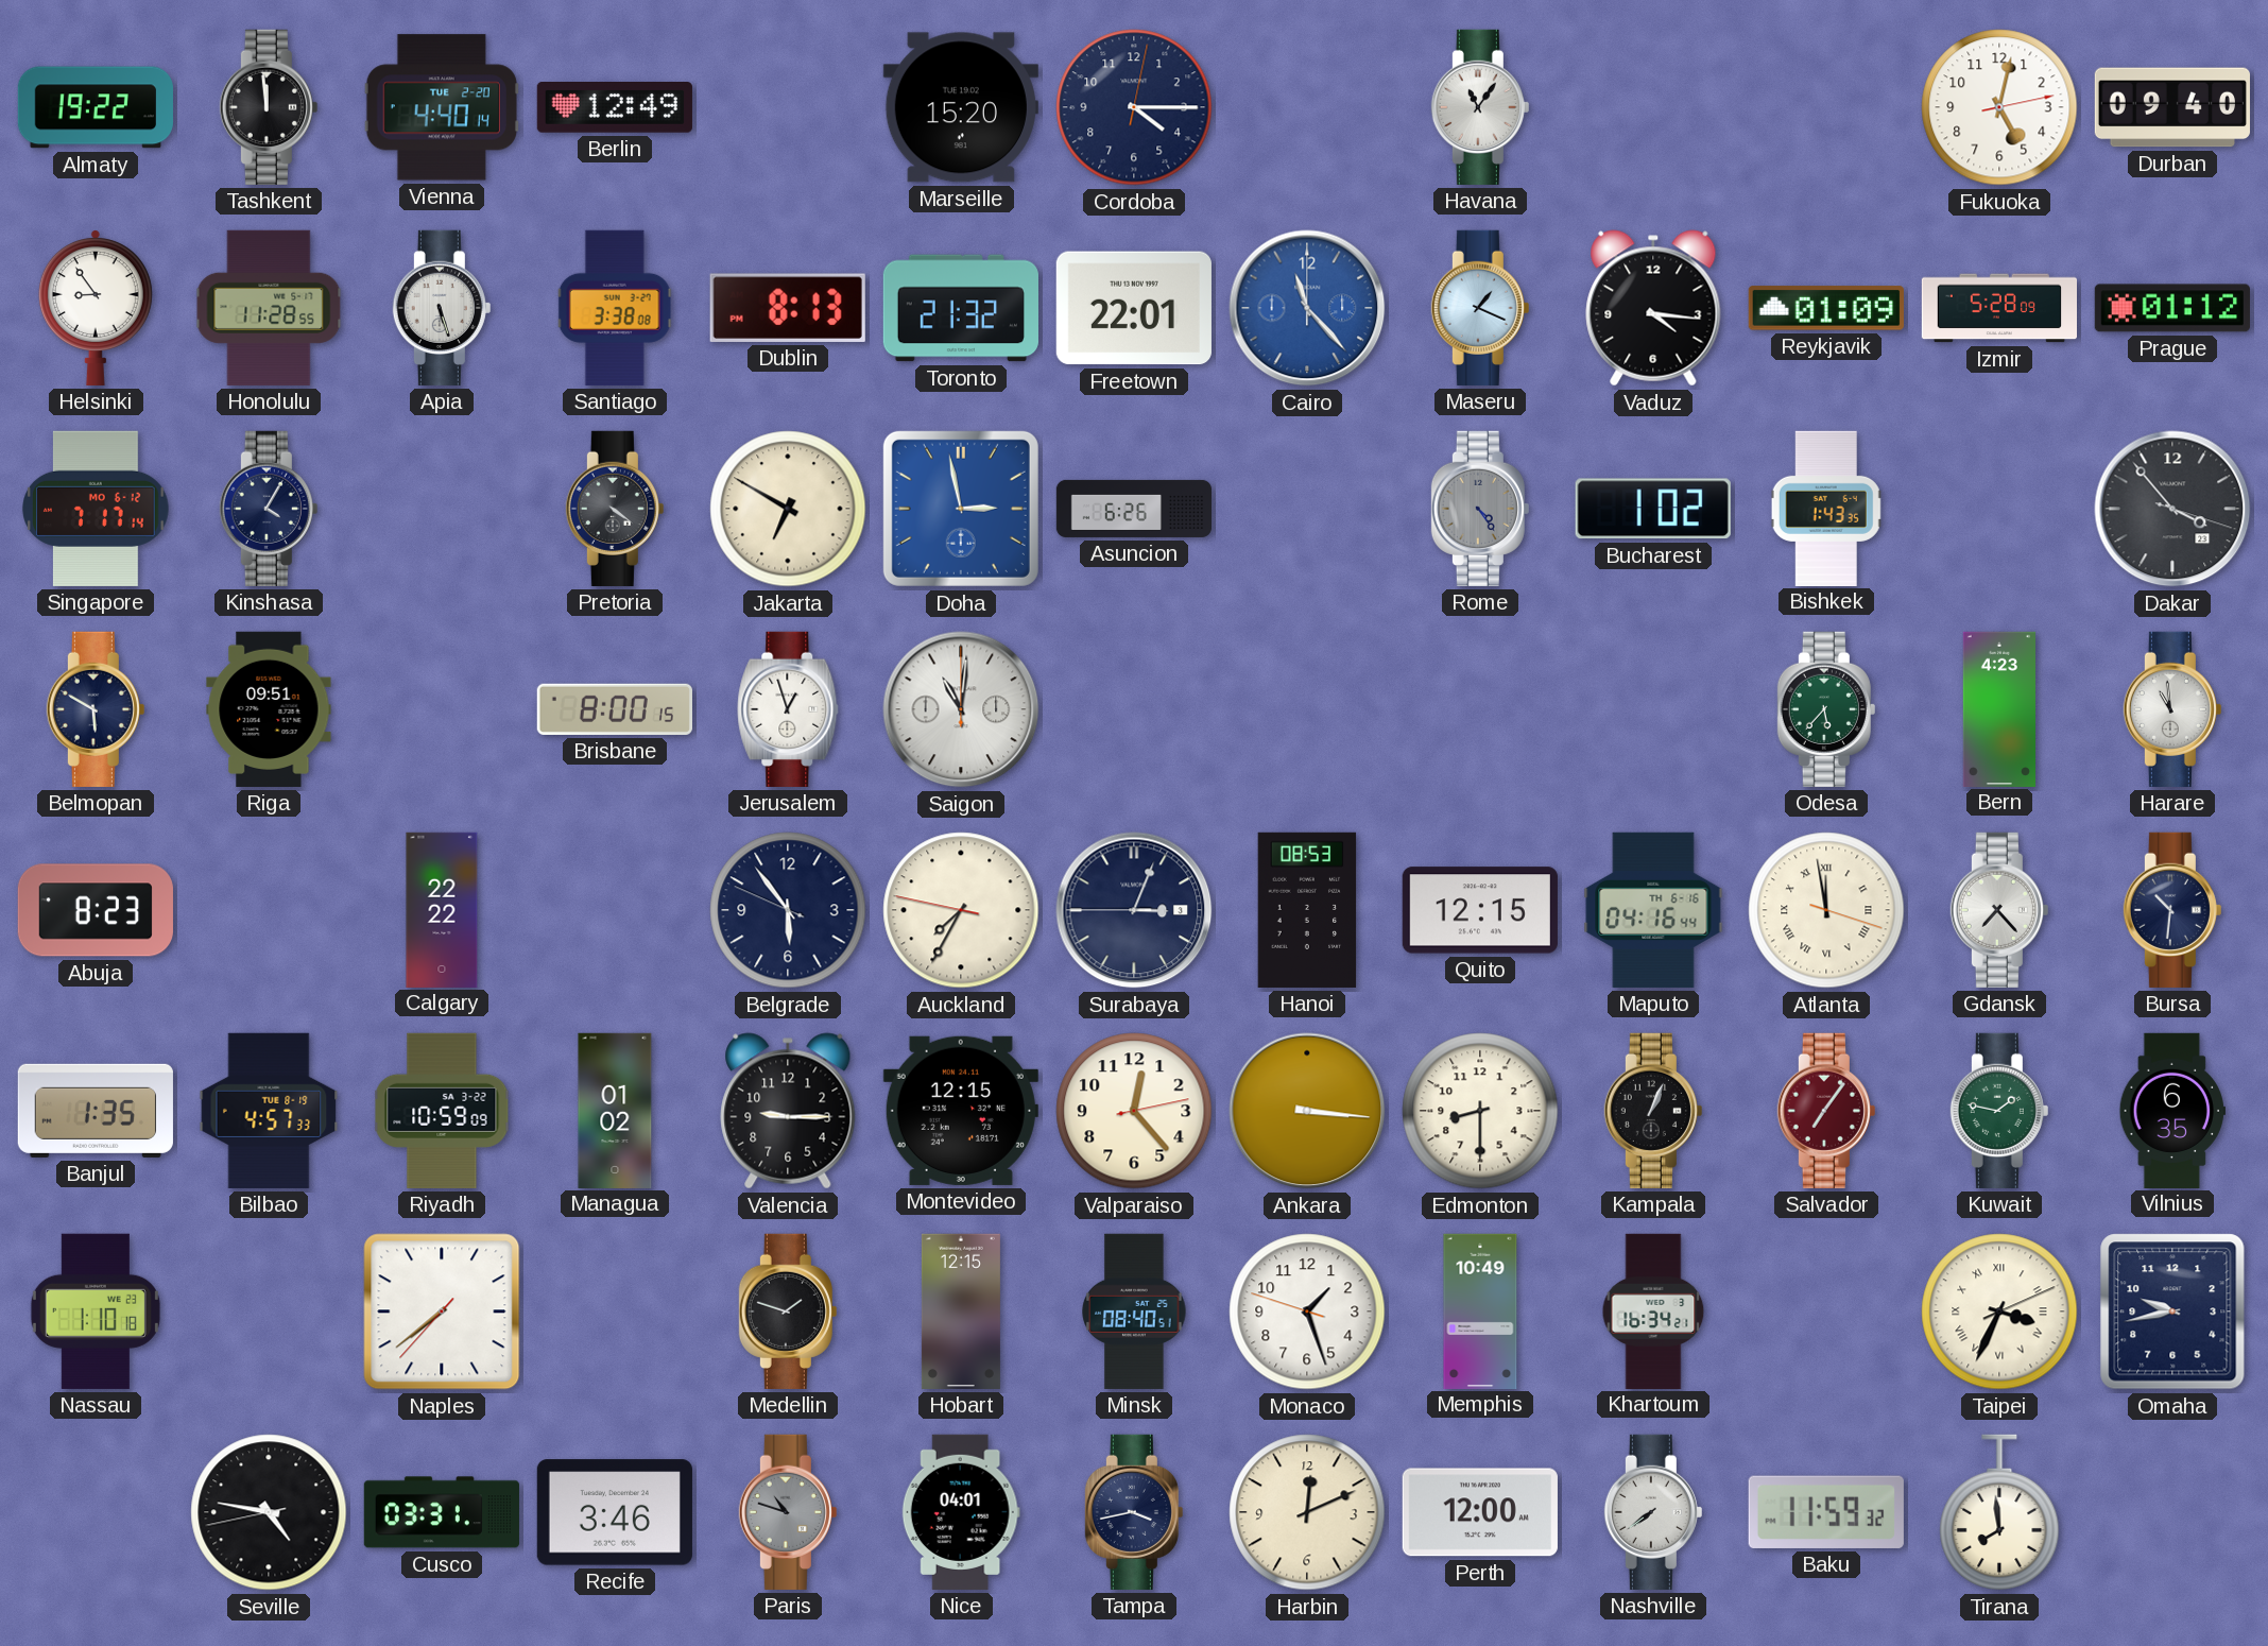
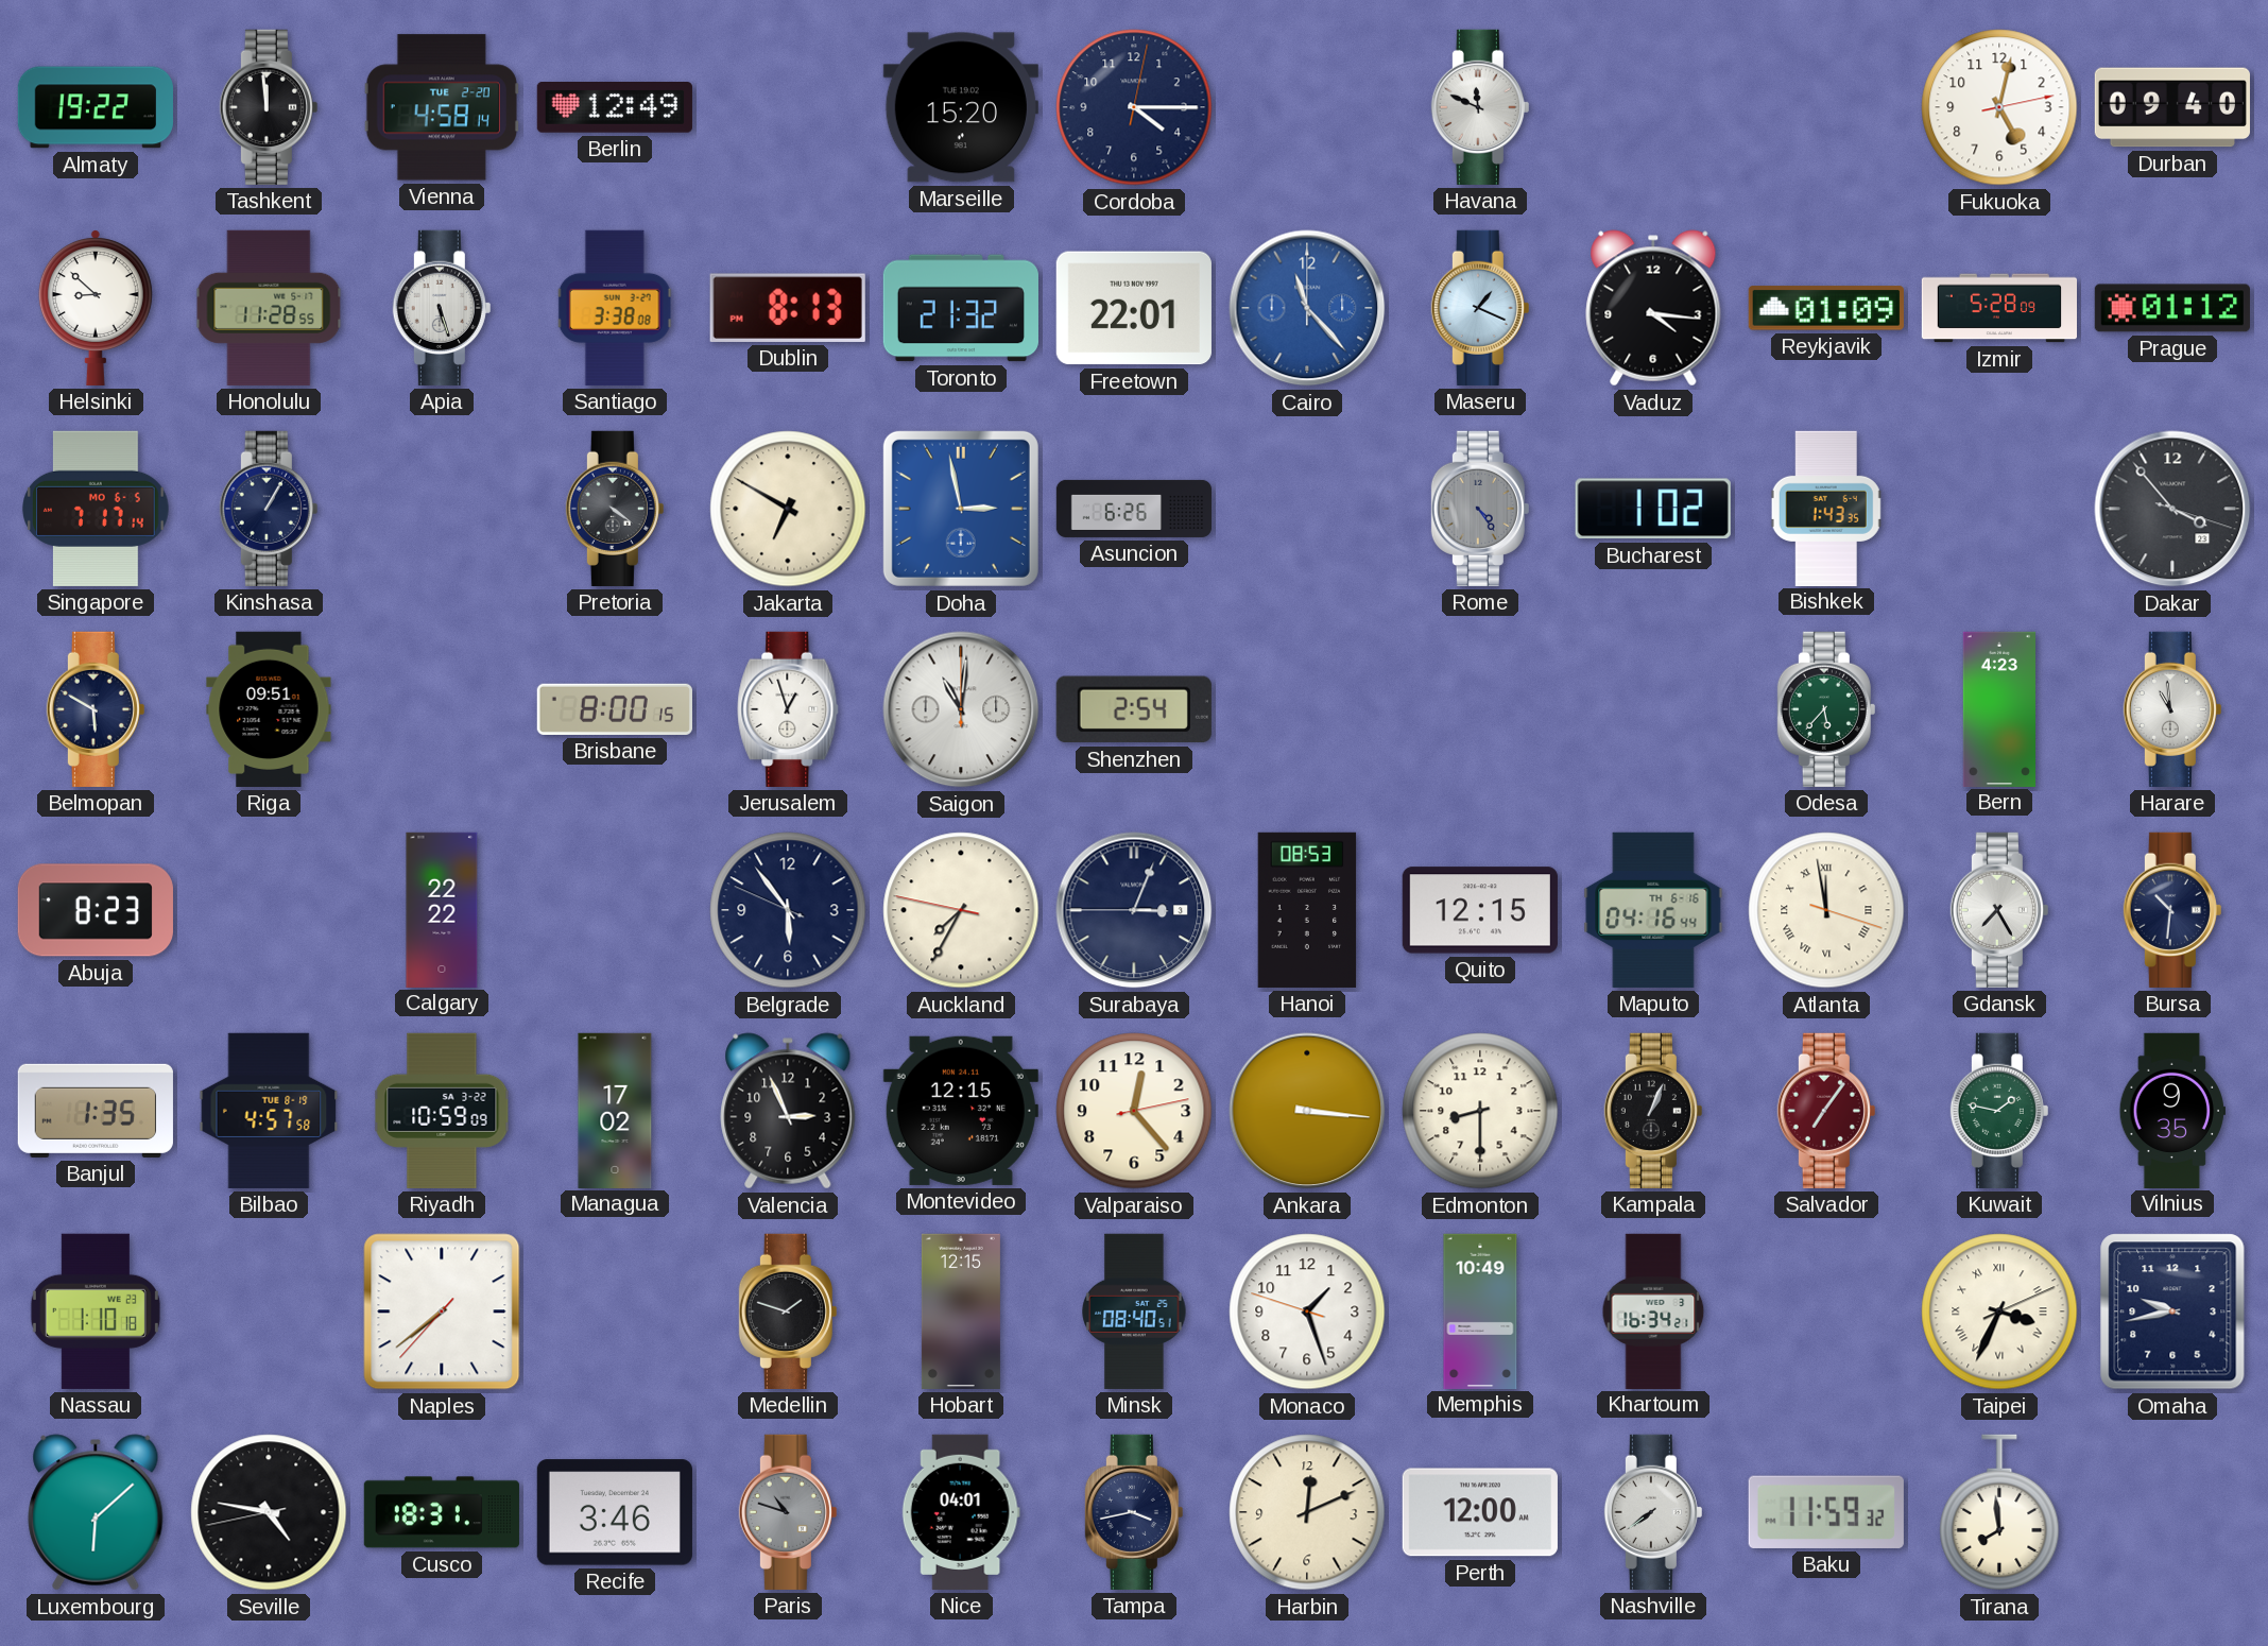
Vienna: 4:40 -> 4:58 (442, 107)
Havana: 11:06 -> 11:49 (1480, 107)
Helsinki: 8:54 -> 8:52 (96, 308)
Singapore date: MO 6-12 -> MO 6-5 (96, 509)
Kinshasa: 4:05 -> 1:05 (269, 509)
Shenzhen: none -> 2:54 (1134, 709)
Gdansk: 7:23 -> 7:25 (1999, 910)
Bilbao: 4:57:33 -> 4:57:58 (269, 1111)
Managua: 01:02 -> 17:02 (615, 1110)
Valencia: 9:15 -> 2:56 (788, 1111)
Vilnius: 6:35 -> 9:35 (2172, 1110)
Luxembourg: none -> 6:08 (96, 1512)
Cusco: 03:31 -> 18:31 (442, 1512)
